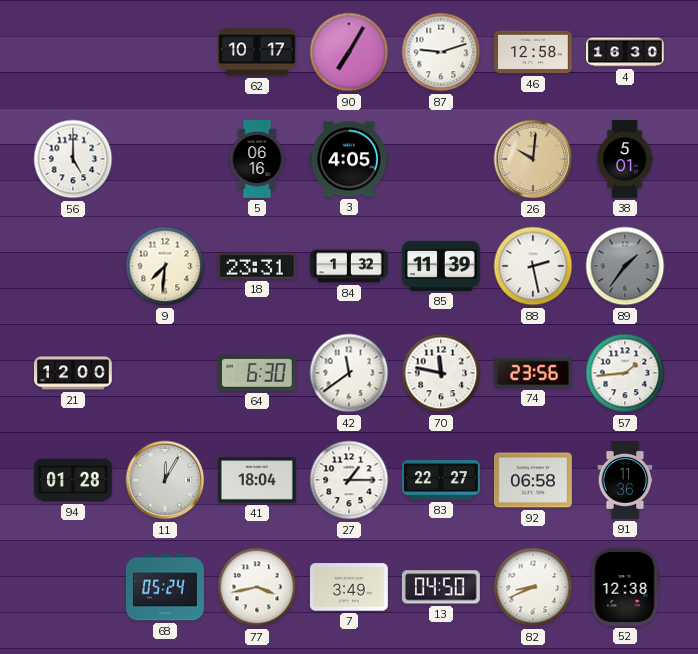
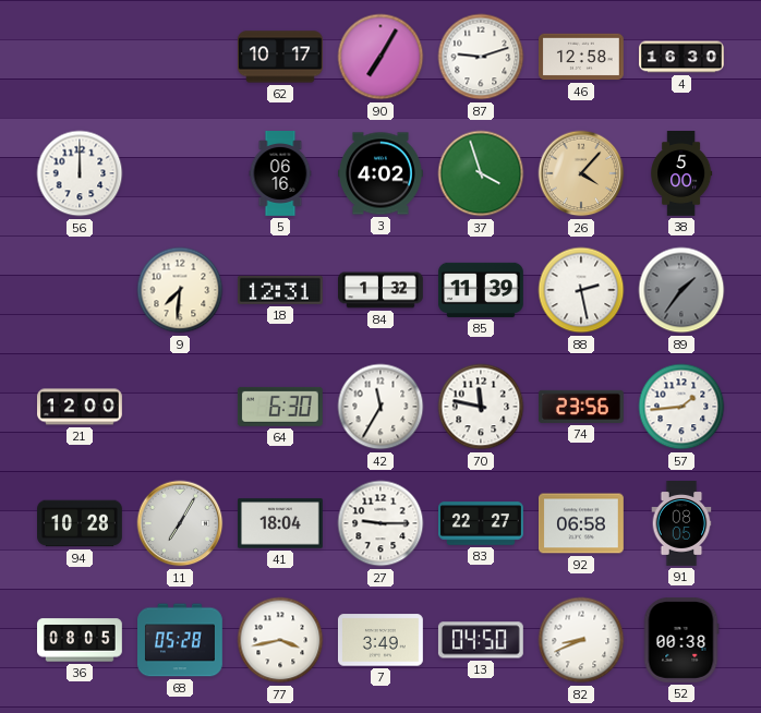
56: 5:00 -> 12:00 (80, 173)
3: 4:05 -> 4:02 (382, 173)
37: none -> 3:57 (481, 173)
26: 10:01 -> 4:07 (581, 173)
38: 5:01 -> 5:00 (681, 174)
18: 23:31 -> 12:31 (280, 290)
42: 11:39 -> 11:35 (380, 407)
94: 01:28 -> 10:28 (81, 523)
11: 12:05 -> 7:05 (180, 523)
27: 1:15 -> 9:15 (380, 523)
91: 11:36 -> 08:05 (681, 524)
36: none -> 08:05 (81, 640)
68: 05:24 -> 05:28 (181, 640)
52: 12:38 -> 00:38 (681, 640)
